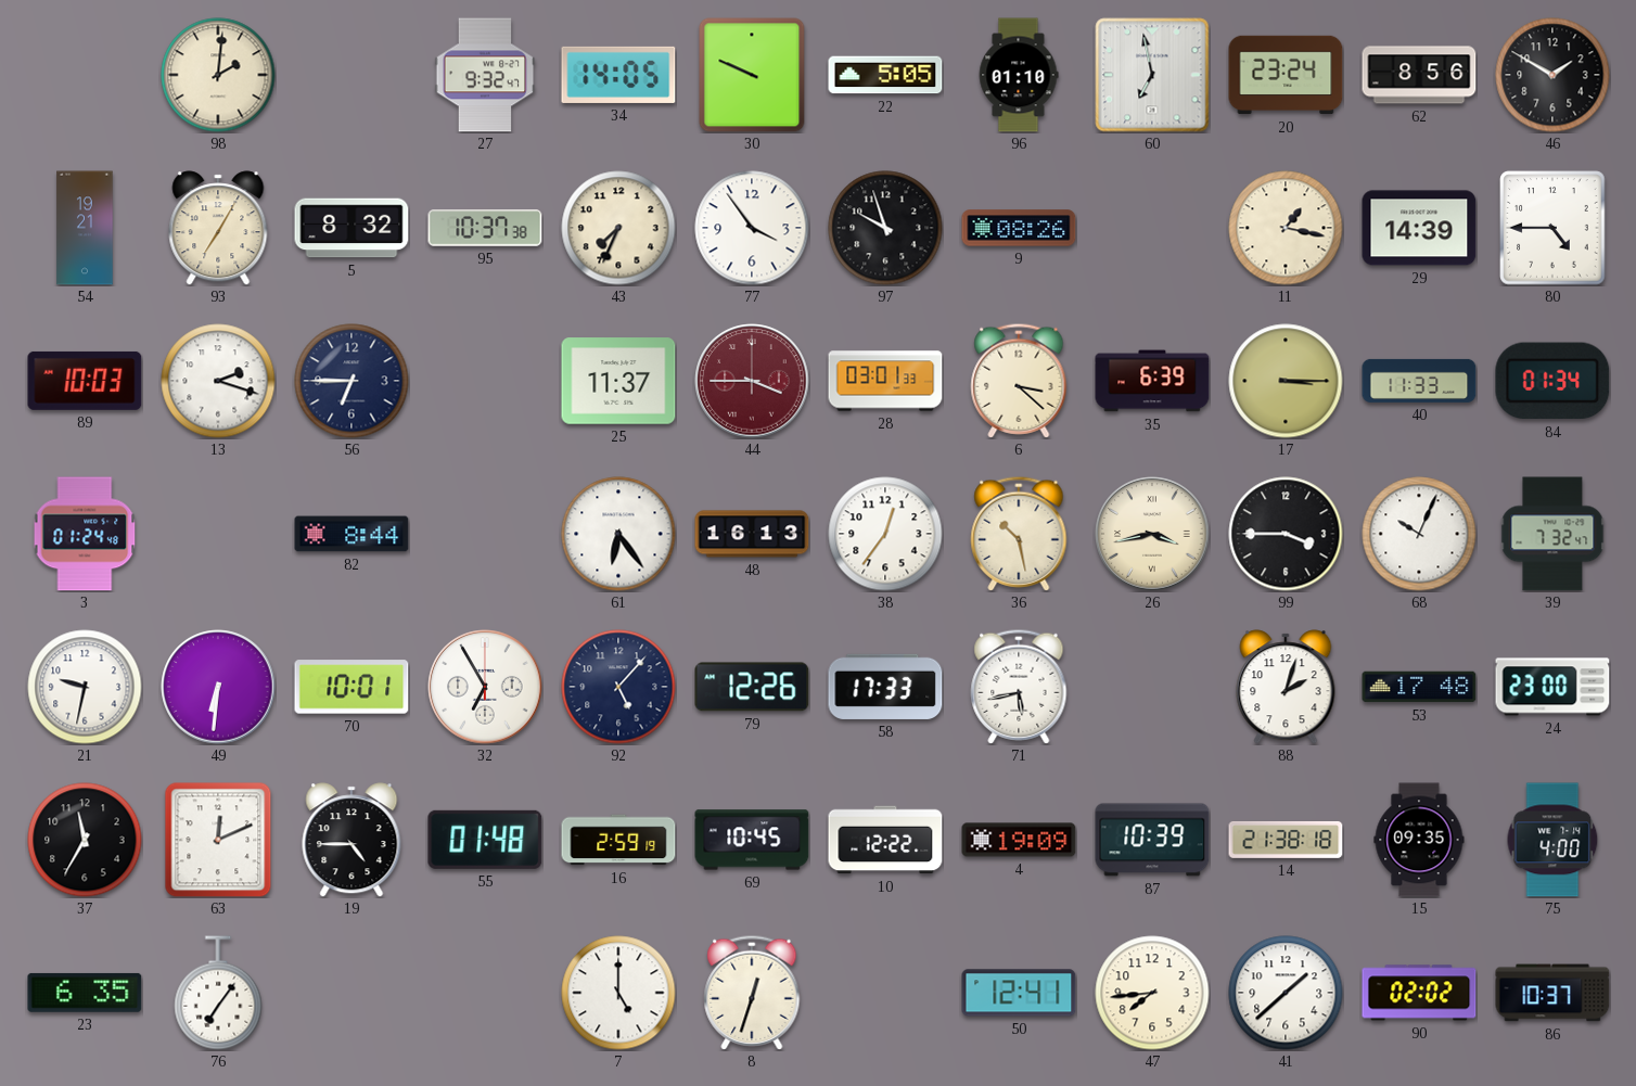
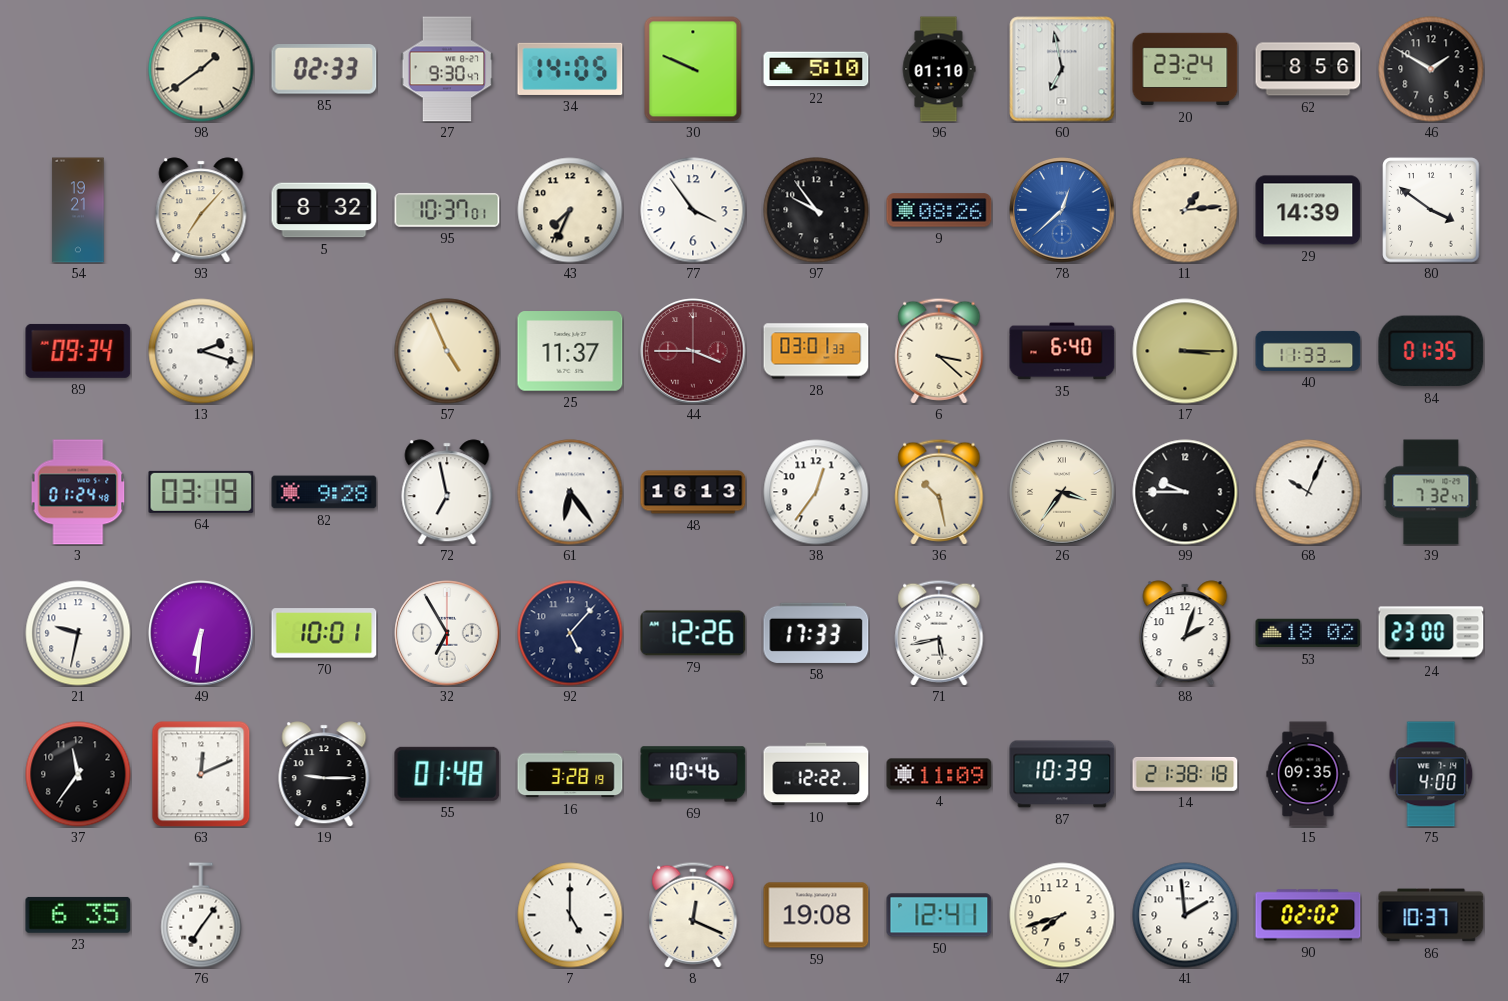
98: 2:01 -> 1:39 (201, 69)
85: none -> 02:33 (324, 69)
27: 9:32 -> 9:30 (447, 69)
22: 5:05 -> 5:10 (816, 69)
93: 7:05 -> 7:07 (201, 210)
95: 10:37:38 -> 10:37:01 (447, 210)
97: 9:57 -> 9:54 (816, 210)
78: none -> 12:38 (1062, 210)
11: 1:17 -> 1:14 (1185, 210)
80: 4:45 -> 3:51 (1431, 210)
89: 10:03 -> 09:34 (78, 351)
56: 6:45 -> none (352, 381)
57: none -> 4:56 (447, 351)
35: 6:39 -> 6:40 (1062, 351)
84: 01:34 -> 01:35 (1431, 351)
64: none -> 03:19 (201, 492)
82: 8:44 -> 9:28 (324, 492)
72: none -> 6:58 (447, 492)
26: 3:43 -> 3:36 (1062, 492)
99: 3:45 -> 9:45 (1185, 492)
53: 17:48 -> 18:02 (1308, 633)
37: 11:35 -> 11:36 (78, 774)
19: 4:45 -> 9:15 (324, 774)
16: 2:59 -> 3:28 (570, 774)
69: 10:45 -> 10:46 (693, 774)
4: 19:09 -> 11:09 (939, 774)
8: 12:33 -> 12:19 (693, 915)
59: none -> 19:08 (816, 915)
47: 7:44 -> 7:42 (1062, 915)
41: 1:38 -> 1:59 (1185, 915)
